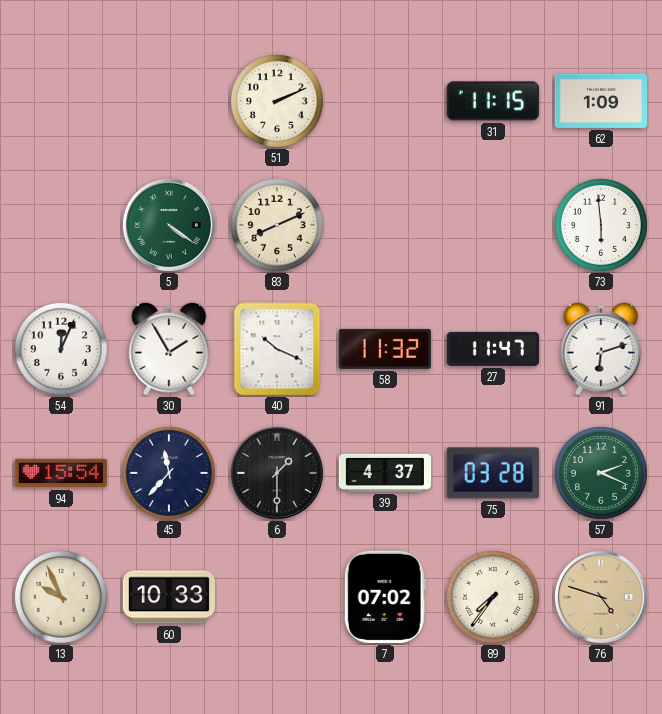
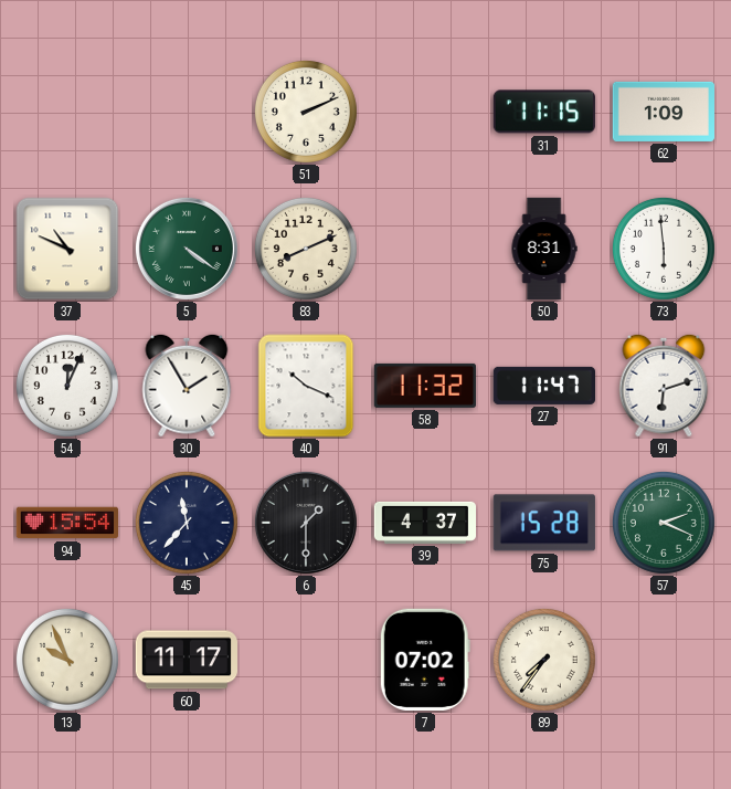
37: none -> 10:49 (67, 249)
50: none -> 8:31 (544, 249)
75: 03:28 -> 15:28 (544, 523)
60: 10:33 -> 11:17 (186, 660)
76: 4:48 -> none (601, 597)
